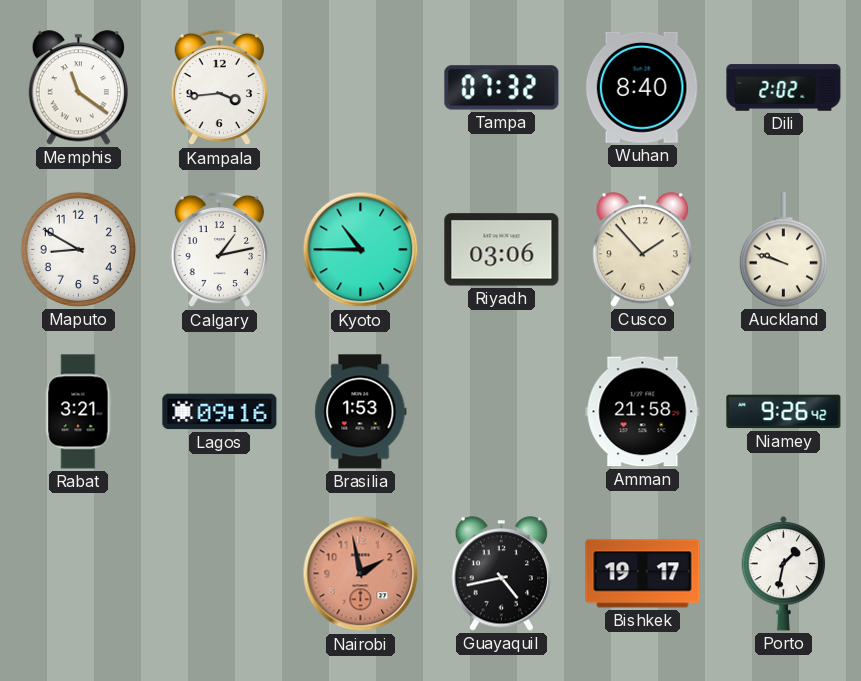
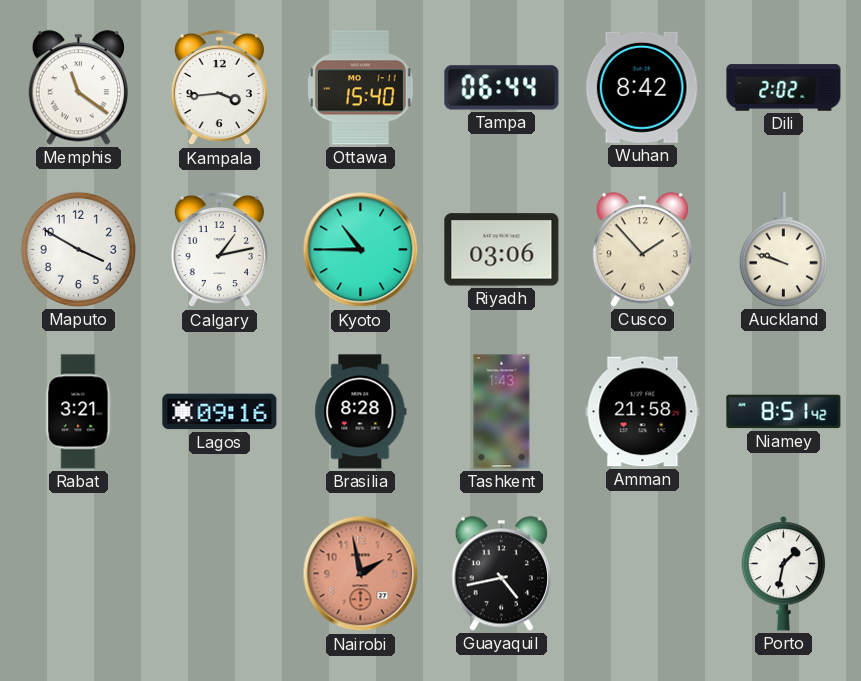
Ottawa: none -> 15:40 (360, 88)
Tampa: 07:32 -> 06:44 (502, 88)
Wuhan: 8:40 -> 8:42 (642, 87)
Maputo: 8:50 -> 3:50 (78, 249)
Brasilia: 1:53 -> 8:28 (361, 412)
Tashkent: none -> 1:43 (502, 412)
Niamey: 9:26 -> 8:51 (784, 412)
Bishkek: 19:17 -> none (643, 574)
